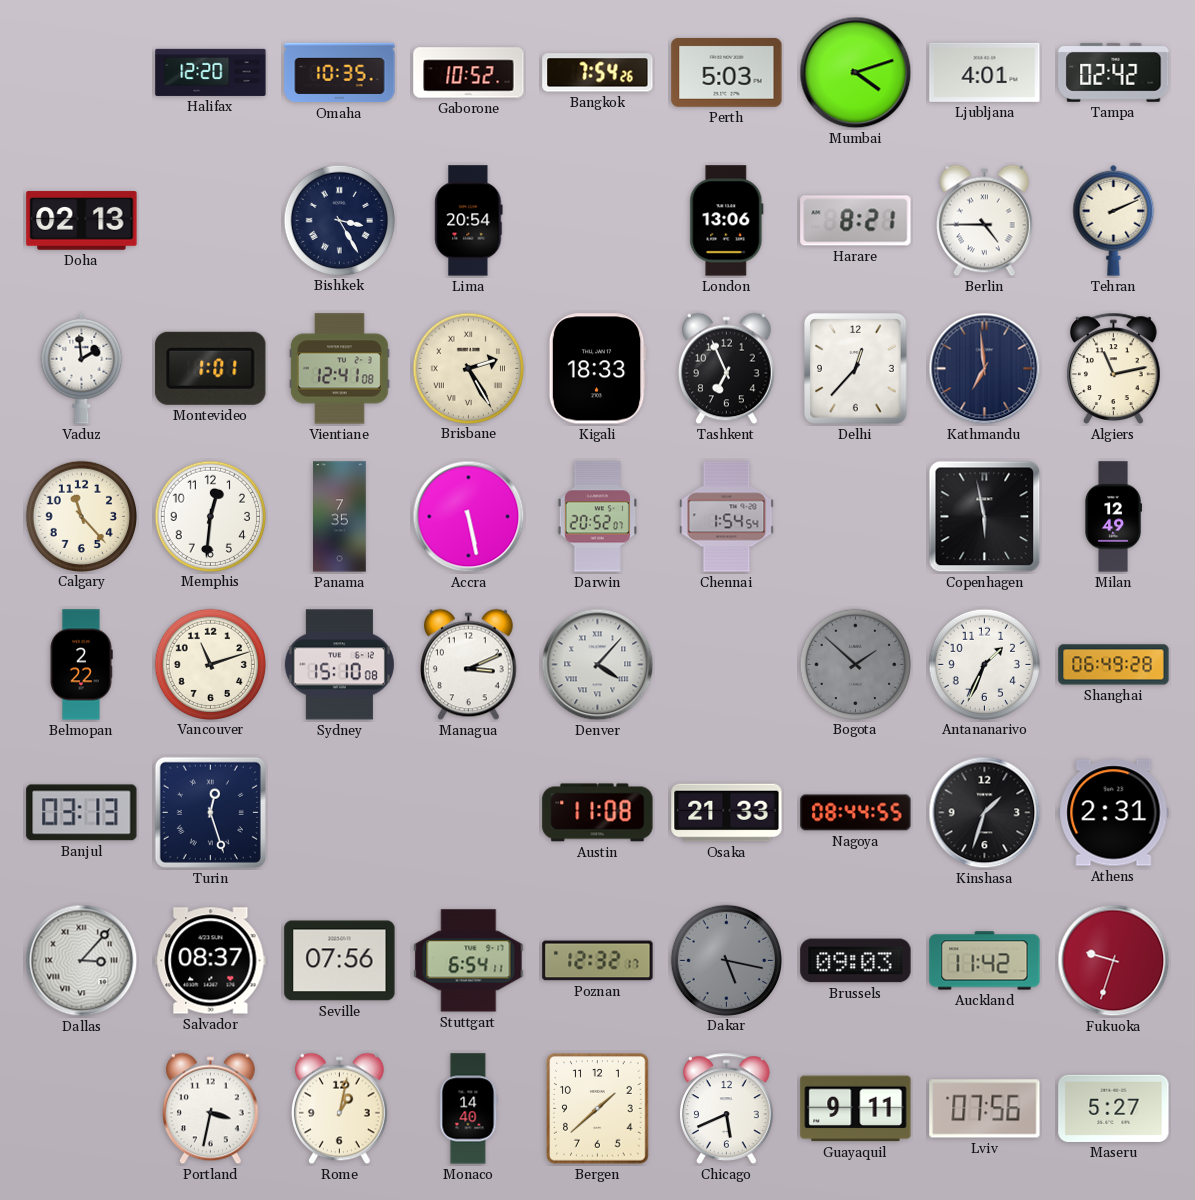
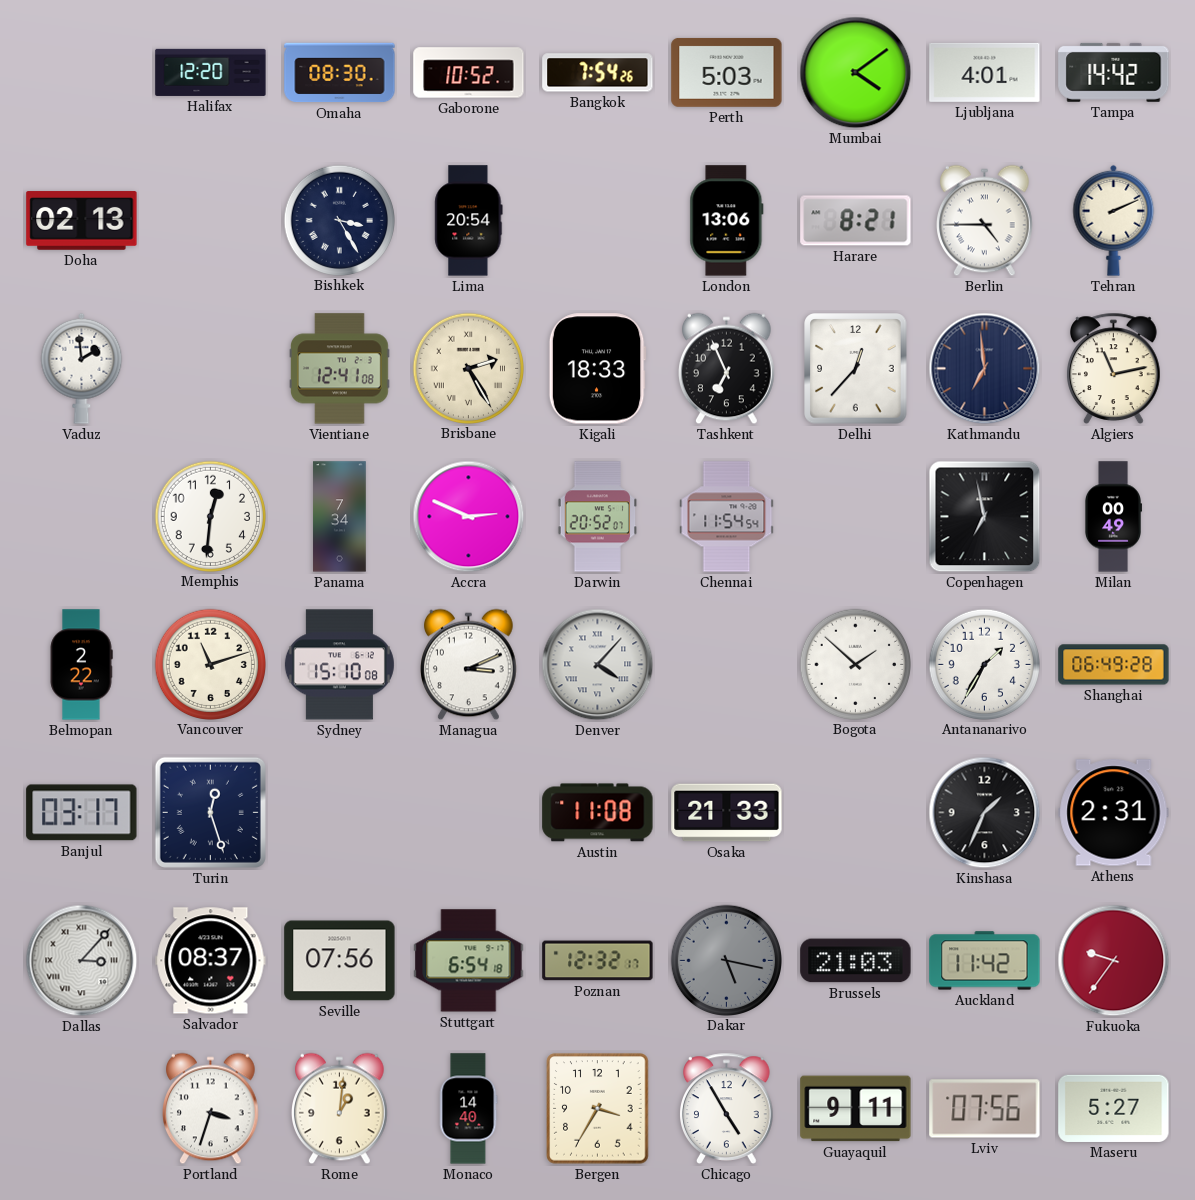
Omaha: 10:35 -> 08:30 (340, 73)
Mumbai: 4:12 -> 4:09 (856, 73)
Tampa: 02:42 -> 14:42 (1114, 72)
Montevideo: 1:01 -> none (211, 368)
Calgary: 11:23 -> none (81, 516)
Panama: 7:35 -> 7:34 (340, 517)
Accra: 5:28 -> 2:49 (469, 517)
Chennai: 1:54 -> 11:54 (727, 517)
Copenhagen: 5:58 -> 6:58 (985, 517)
Milan: 12:49 -> 00:49 (1112, 517)
Bogota dial: grey -> white (855, 664)
Antananarivo: 1:34 -> 1:35 (984, 664)
Banjul: 03:13 -> 03:17 (82, 813)
Nagoya: 08:44 -> none (856, 813)
Kinshasa: 1:33 -> 1:34 (985, 813)
Stuttgart: 6:54:11 -> 6:54:18 (469, 961)
Brussels: 09:03 -> 21:03 (856, 961)
Fukuoka: 9:33 -> 9:36 (1114, 961)
Portland: 3:32 -> 3:33 (211, 1109)
Rome: 1:02 -> 1:01 (340, 1109)
Bergen: 1:38 -> 3:35 (598, 1109)
Chicago: 5:41 -> 4:55 (727, 1108)
